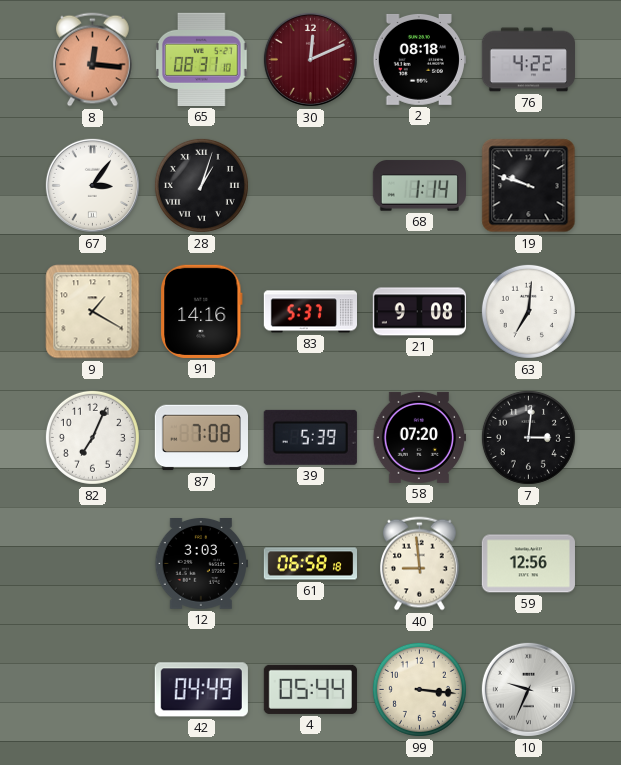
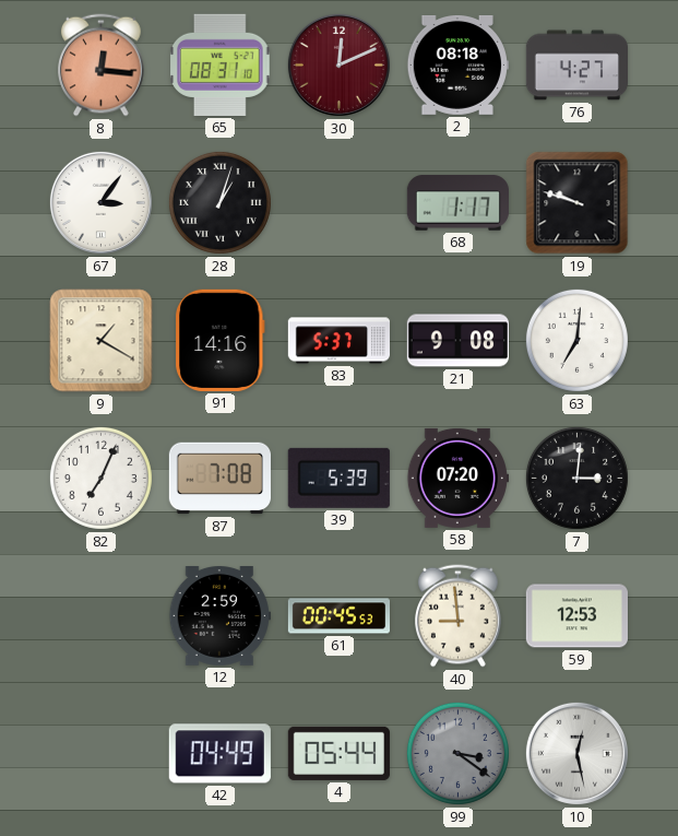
76: 4:22 -> 4:27 (576, 66)
68: 1:14 -> 1:17 (457, 203)
12: 3:03 -> 2:59 (219, 616)
61: 06:58 -> 00:45 (338, 616)
59: 12:56 -> 12:53 (576, 616)
99: 3:16 -> 3:21 (457, 753)
99 dial: cream -> grey (457, 753)
10: 9:34 -> 12:28 (576, 753)
